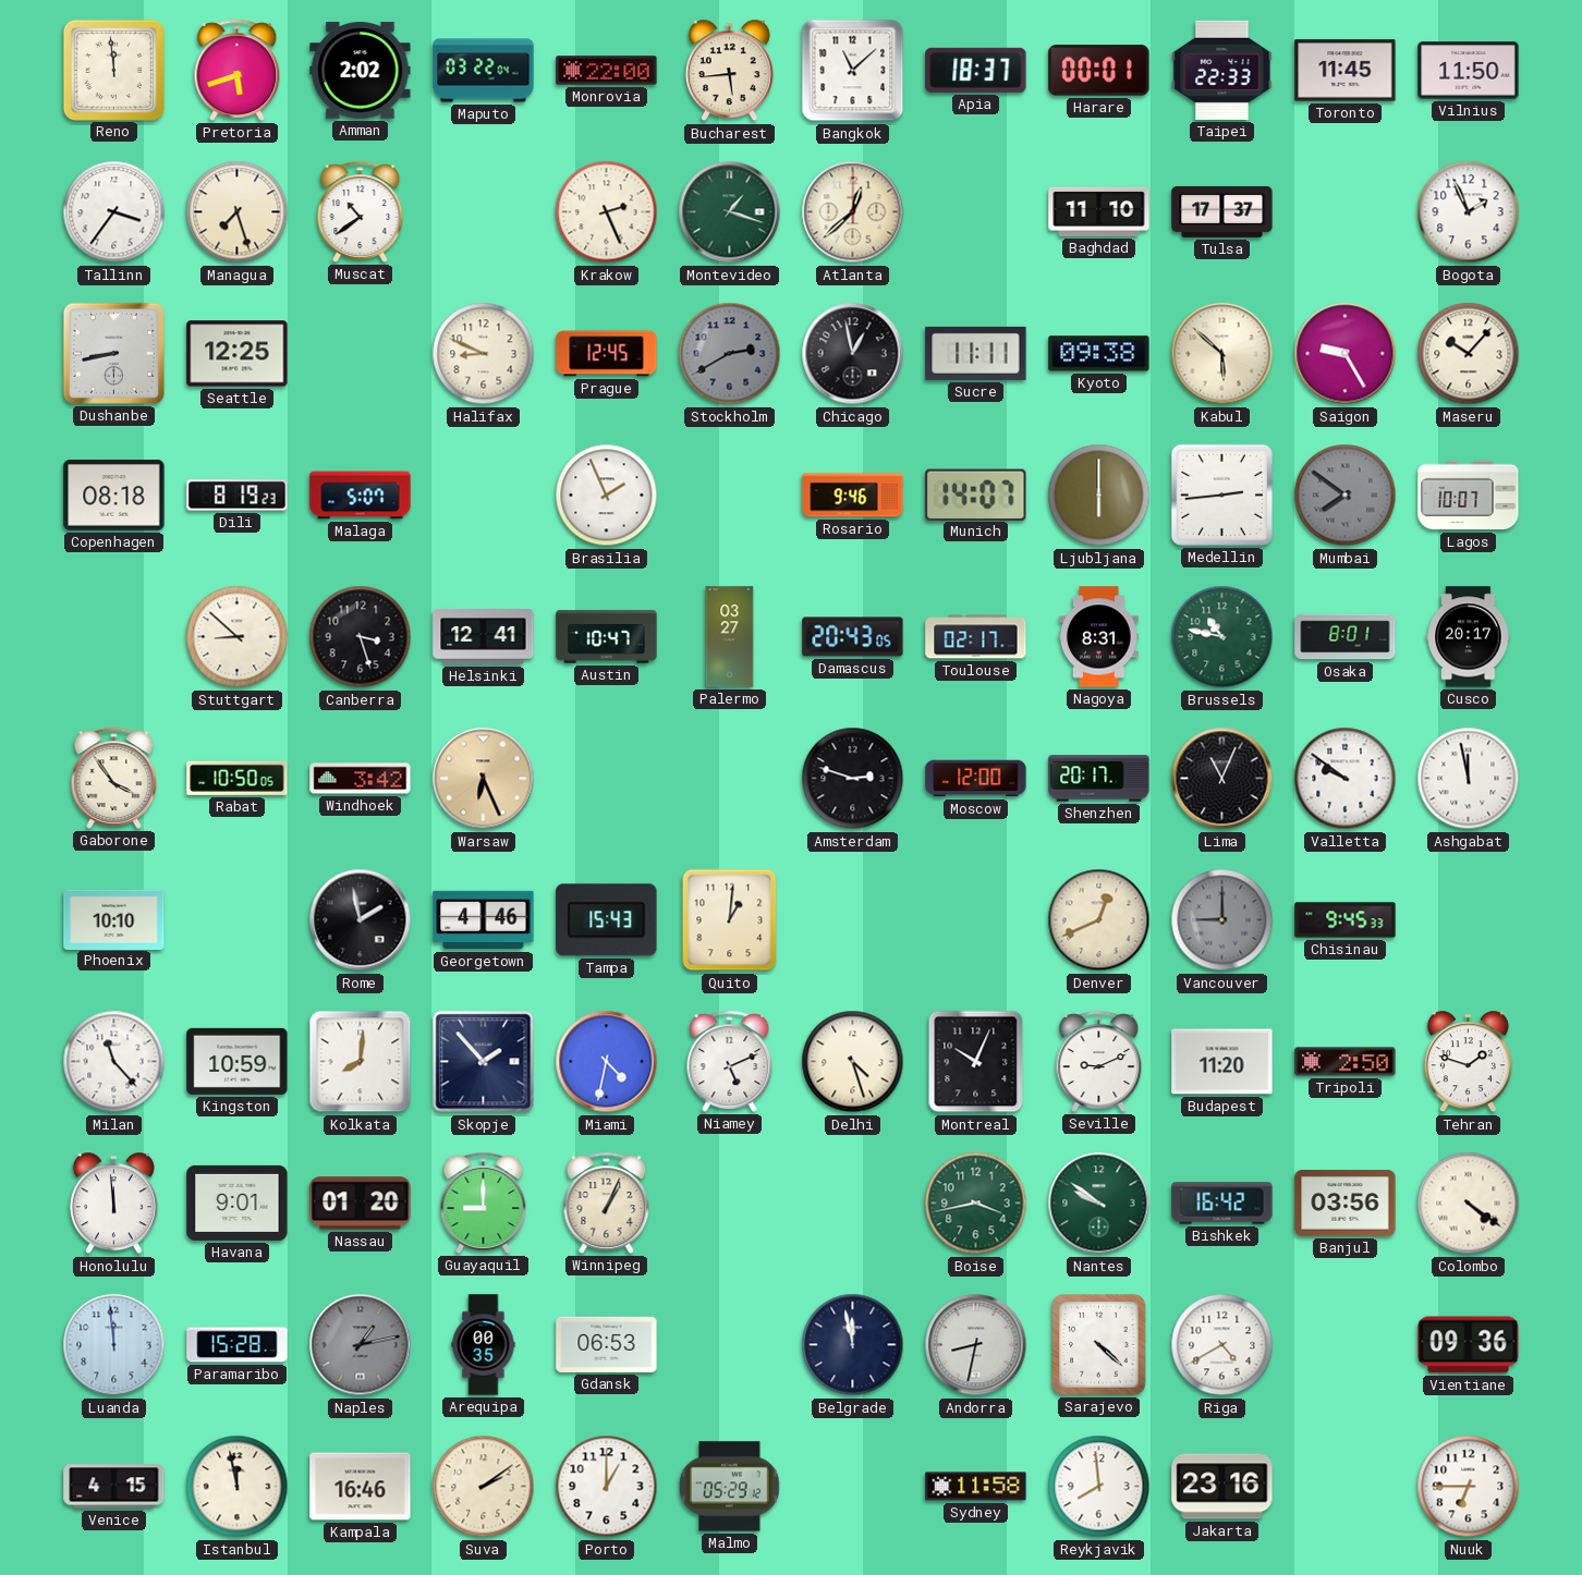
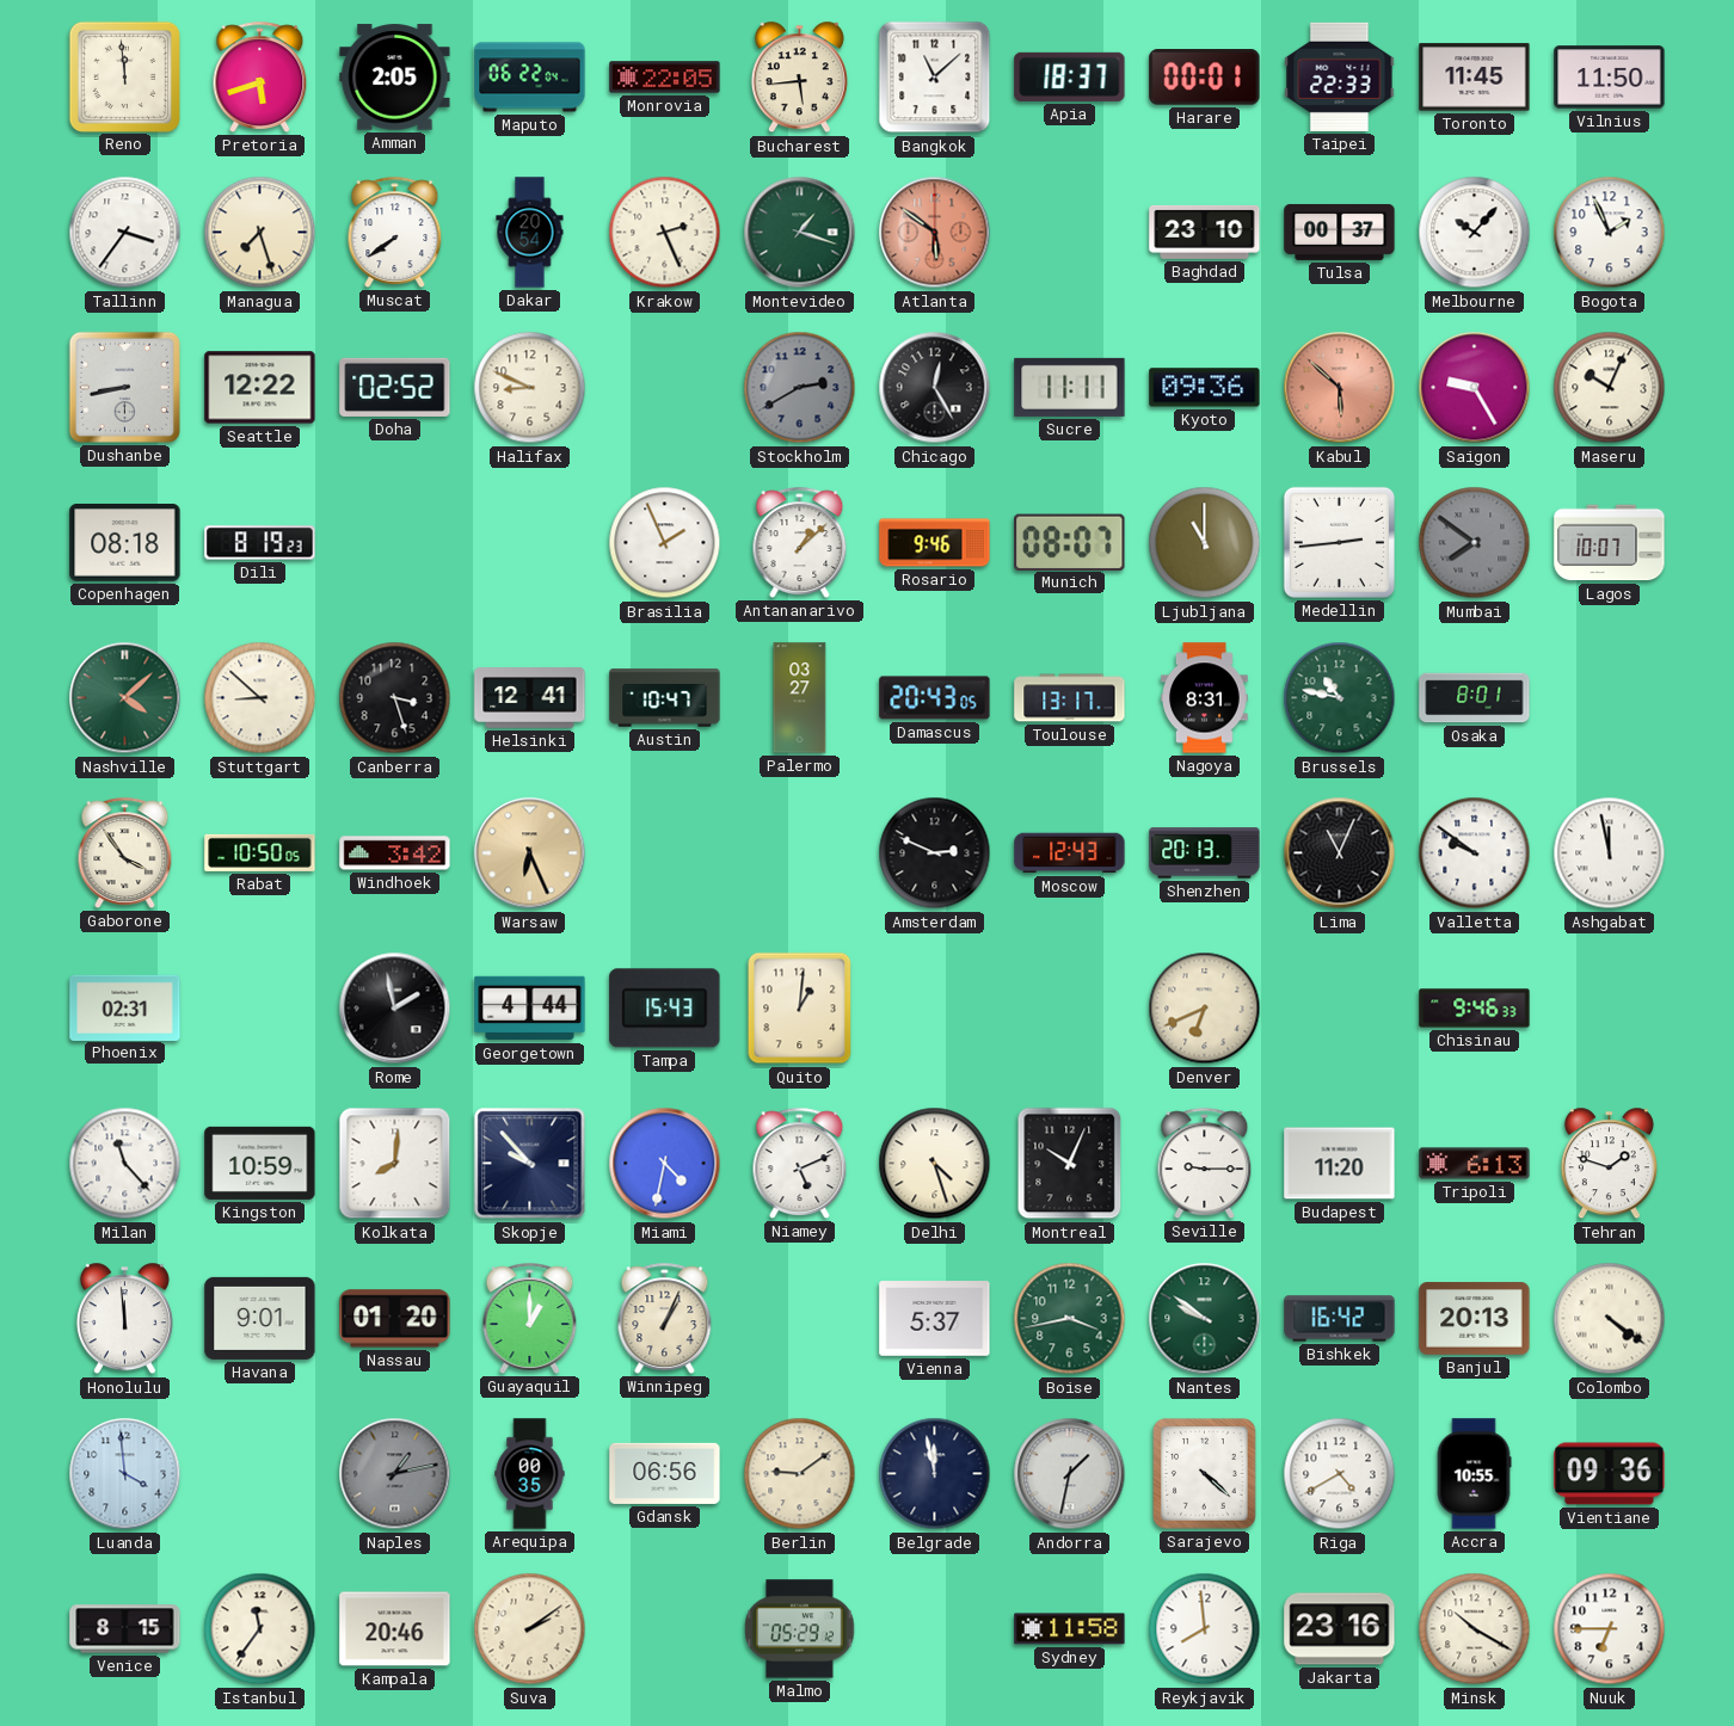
Amman: 2:02 -> 2:05 (395, 78)
Maputo: 03:22 -> 06:22 (530, 78)
Monrovia: 22:00 -> 22:05 (665, 78)
Muscat: 10:39 -> 7:39 (395, 232)
Dakar: none -> 20:54 (530, 233)
Atlanta: 12:38 -> 5:51 (935, 233)
Atlanta dial: cream -> salmon (935, 233)
Baghdad: 11:10 -> 23:10 (1205, 232)
Tulsa: 17:37 -> 00:37 (1340, 232)
Melbourne: none -> 10:07 (1475, 233)
Seattle: 12:25 -> 12:22 (260, 388)
Doha: none -> 02:52 (395, 387)
Prague: 12:45 -> none (607, 354)
Chicago: 12:58 -> 12:25 (935, 388)
Kyoto: 09:38 -> 09:36 (1205, 388)
Kabul dial: cream -> salmon (1340, 388)
Maseru: 10:07 -> 10:04 (1610, 388)
Malaga: 5:07 -> none (361, 496)
Antananarivo: none -> 1:08 (800, 542)
Munich: 14:07 -> 08:07 (1070, 542)
Ljubljana: 6:00 -> 11:00 (1205, 543)
Nashville: none -> 4:08 (125, 698)
Toulouse: 02:17 -> 13:17 (1070, 698)
Cusco: 20:17 -> none (1469, 637)
Amsterdam: 2:48 -> 2:49 (935, 853)
Moscow: 12:00 -> 12:43 (1070, 853)
Shenzhen: 20:17 -> 20:13 (1205, 853)
Phoenix: 10:10 -> 02:31 (125, 1007)
Georgetown: 4:46 -> 4:44 (530, 1009)
Denver: 12:41 -> 6:41 (1205, 1009)
Vancouver: 9:00 -> none (1222, 920)
Chisinau: 9:45 -> 9:46 (1475, 1009)
Skopje: 1:53 -> 9:53 (530, 1164)
Seville: 9:11 -> 9:15 (1205, 1163)
Tripoli: 2:50 -> 6:13 (1475, 1164)
Guayaquil: 9:00 -> 1:00 (530, 1318)
Vienna: none -> 5:37 (935, 1319)
Banjul: 03:56 -> 20:13 (1475, 1319)
Luanda: 11:59 -> 3:59 (125, 1474)
Paramaribo: 15:28 -> none (238, 1345)
Gdansk: 06:53 -> 06:56 (665, 1473)
Berlin: none -> 9:09 (800, 1474)
Andorra: 8:32 -> 1:32 (1070, 1474)
Accra: none -> 10:55 (1474, 1474)
Venice: 4:15 -> 8:15 (125, 1629)
Istanbul: 11:58 -> 11:36 (260, 1629)
Kampala: 16:46 -> 20:46 (395, 1629)
Porto: 1:00 -> none (607, 1487)
Minsk: none -> 10:20 (1475, 1629)
